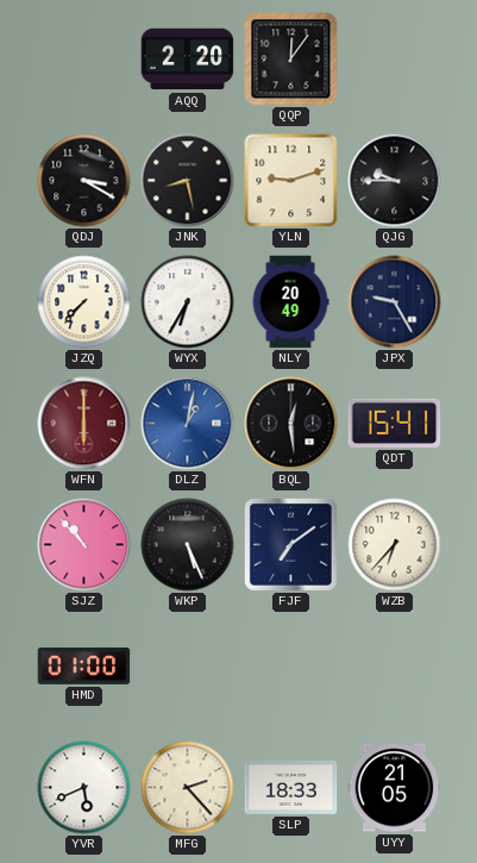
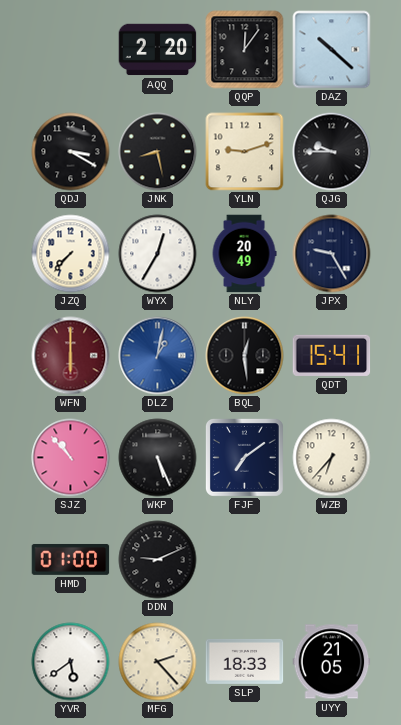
DAZ: none -> 10:22 (332, 50)
WYX: 6:35 -> 12:35 (158, 254)
DDN: none -> 9:11 (158, 560)
YVR: 5:41 -> 5:39 (71, 662)
